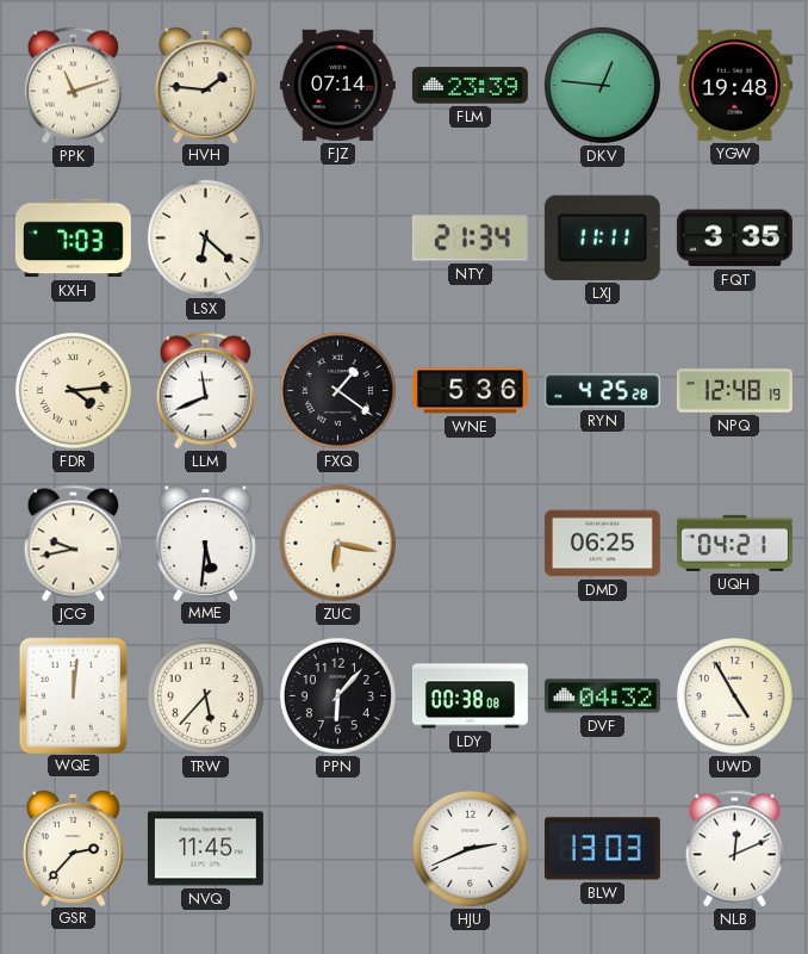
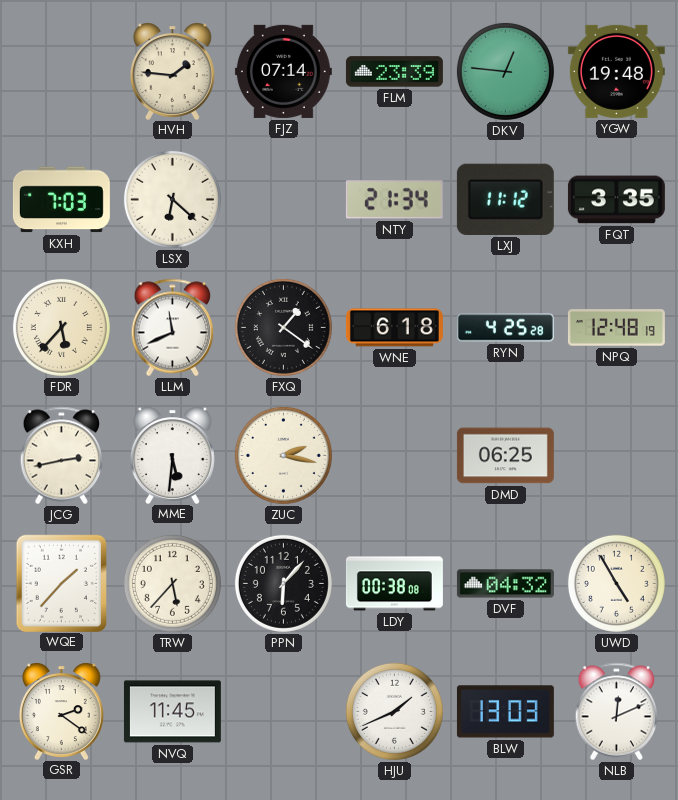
PPK: 11:12 -> none (74, 86)
LXJ: 11:11 -> 11:12 (505, 199)
FDR: 4:14 -> 5:37 (61, 327)
WNE: 5:36 -> 6:18 (394, 328)
JCG: 9:43 -> 2:43 (62, 456)
ZUC: 6:17 -> 2:17 (283, 455)
UQH: 04:21 -> none (734, 543)
WQE: 12:01 -> 1:37 (61, 583)
GSR: 2:37 -> 2:21 (61, 711)
HJU: 2:41 -> 1:41 (394, 711)
